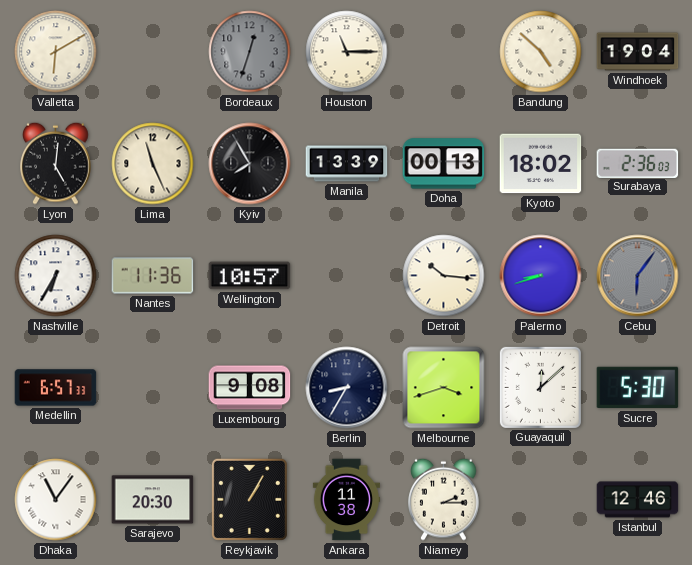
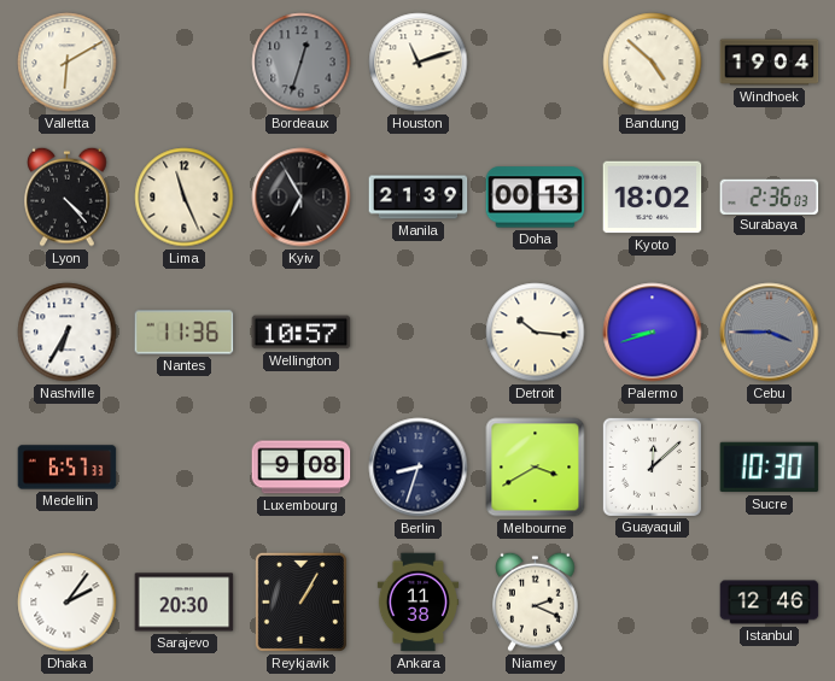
Houston: 11:15 -> 11:12 (419, 63)
Lyon: 5:01 -> 4:23 (68, 196)
Kyiv: 7:55 -> 6:55 (302, 198)
Manila: 13:39 -> 21:39 (419, 198)
Cebu: 6:06 -> 3:45 (770, 333)
Berlin: 8:35 -> 8:33 (419, 468)
Melbourne: 3:42 -> 3:40 (536, 468)
Sucre: 5:30 -> 10:30 (770, 468)
Dhaka: 11:06 -> 2:06 (68, 603)
Niamey: 2:15 -> 2:19 (536, 601)
